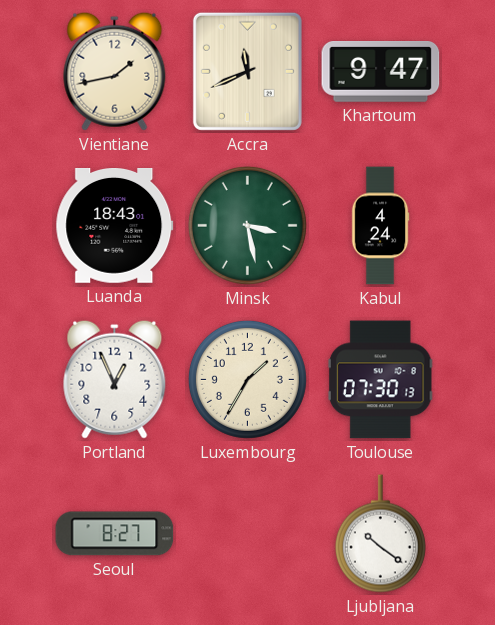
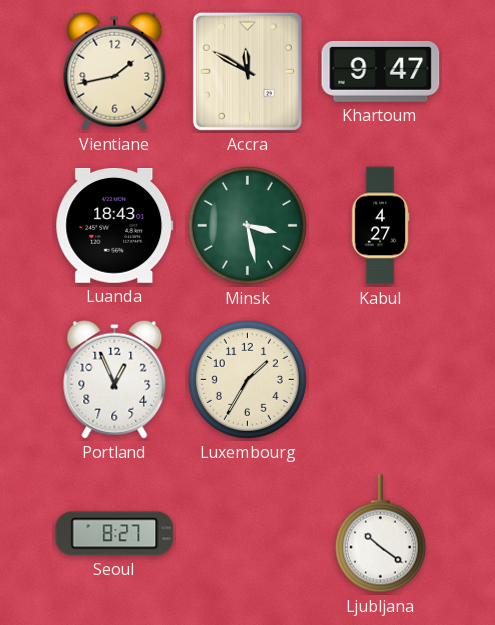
Accra: 11:41 -> 11:50 (247, 71)
Kabul: 4:24 -> 4:27 (380, 226)
Toulouse: 07:30 -> none (380, 380)
